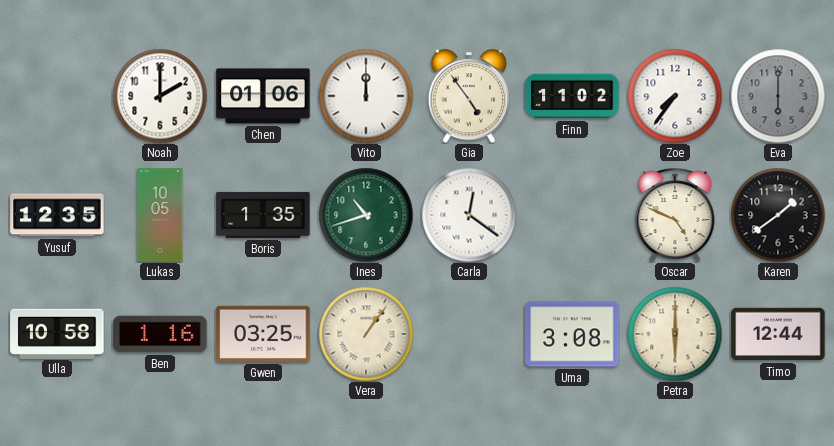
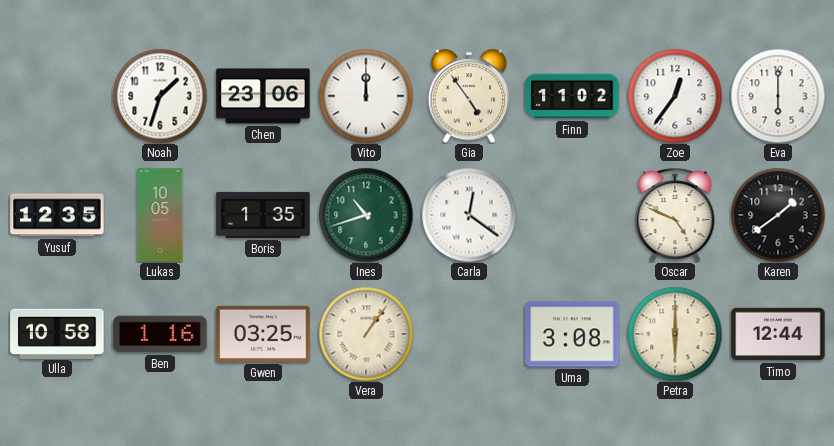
Noah: 2:00 -> 1:33 (160, 96)
Chen: 01:06 -> 23:06 (263, 96)
Zoe: 7:36 -> 12:36 (675, 96)
Eva dial: grey -> white (778, 96)
